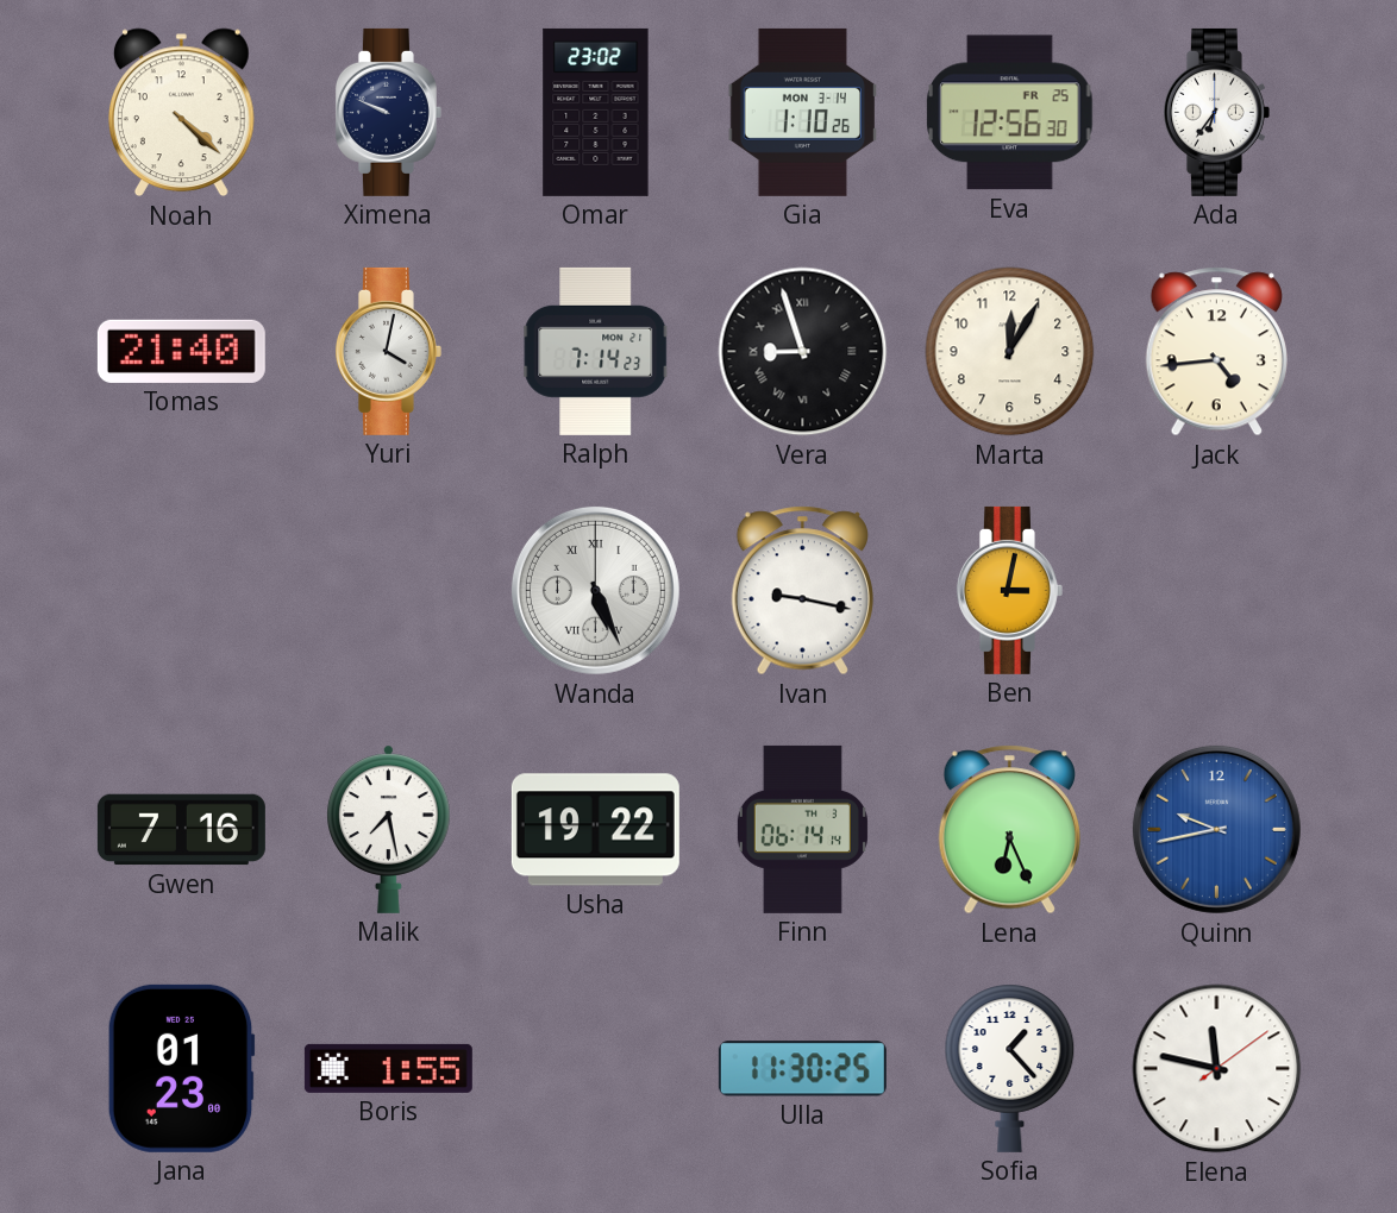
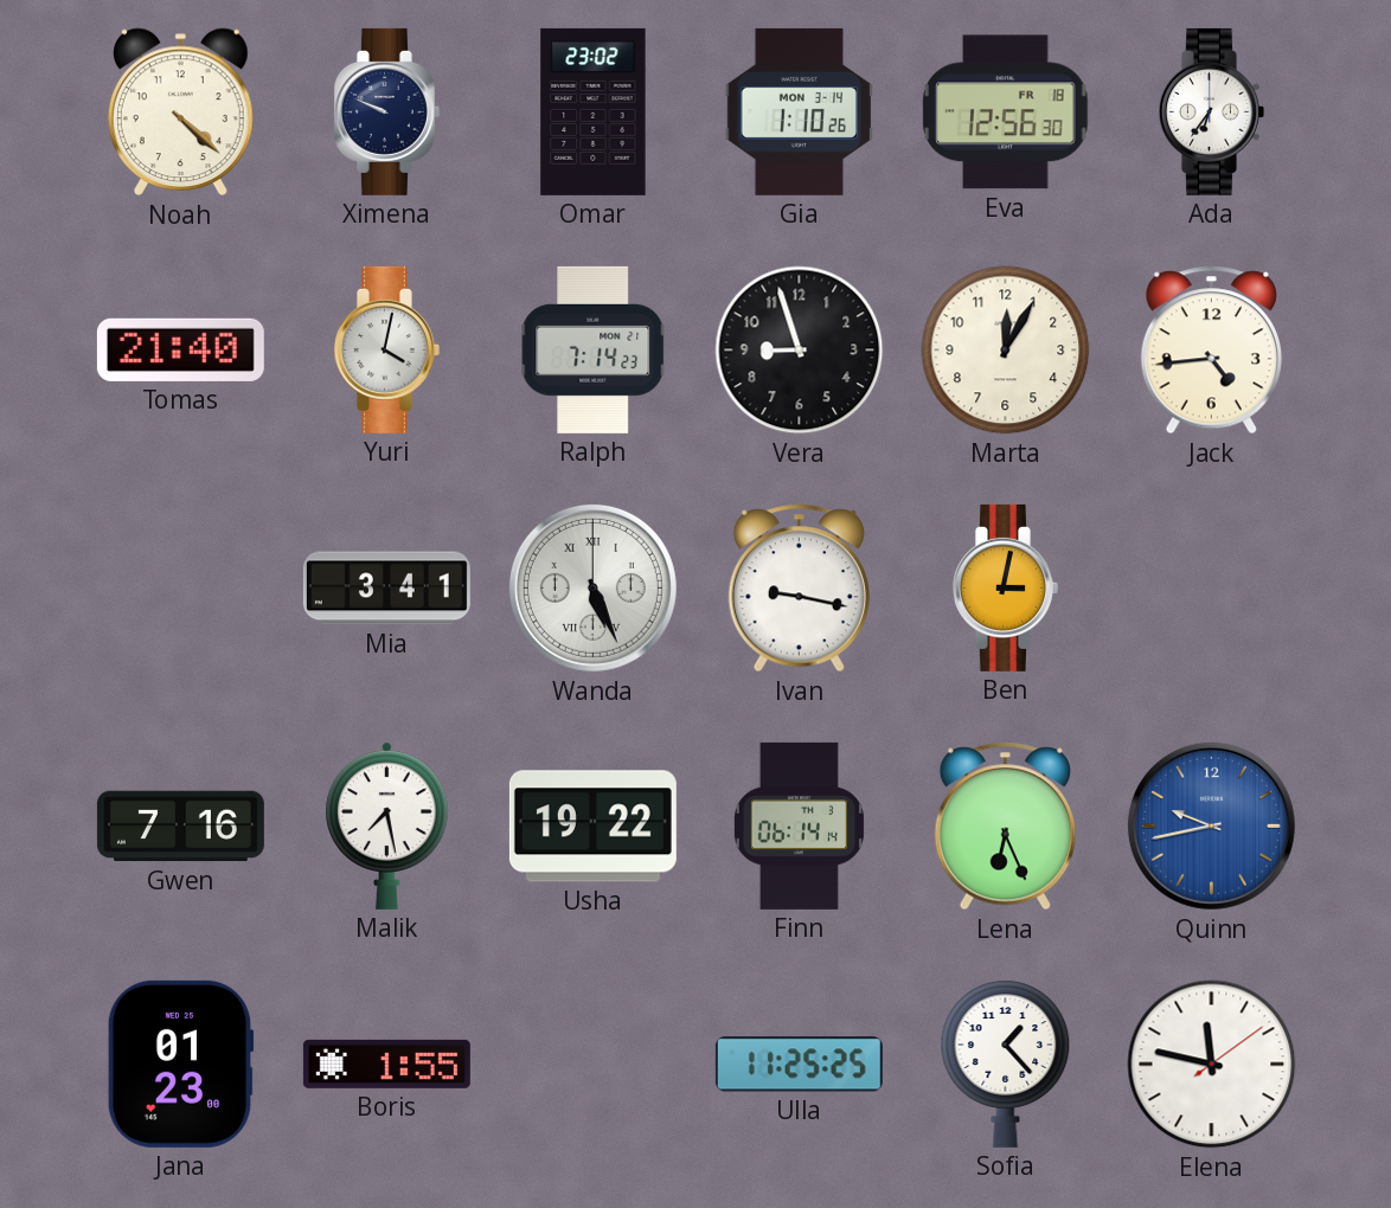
Eva date: FR 25 -> FR 18 (1006, 113)
Vera numerals: Roman -> Arabic (800, 351)
Mia: none -> 3:41 (386, 589)
Ulla: 11:30 -> 11:25 (799, 1065)
